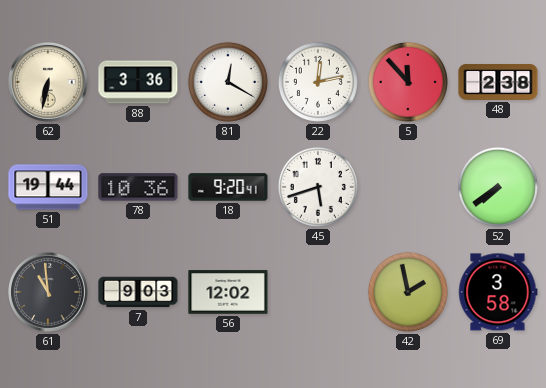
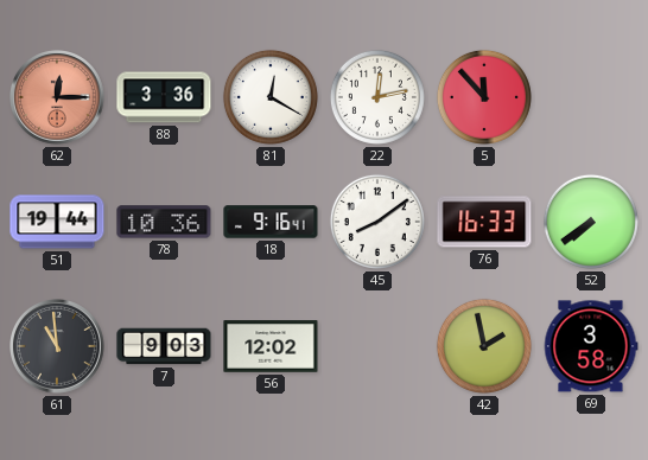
62: 6:32 -> 12:15 (58, 98)
62 dial: cream -> salmon (58, 98)
48: 2:38 -> none (498, 82)
18: 9:20 -> 9:16 (271, 222)
45: 5:42 -> 8:09 (377, 222)
76: none -> 16:33 (484, 222)
